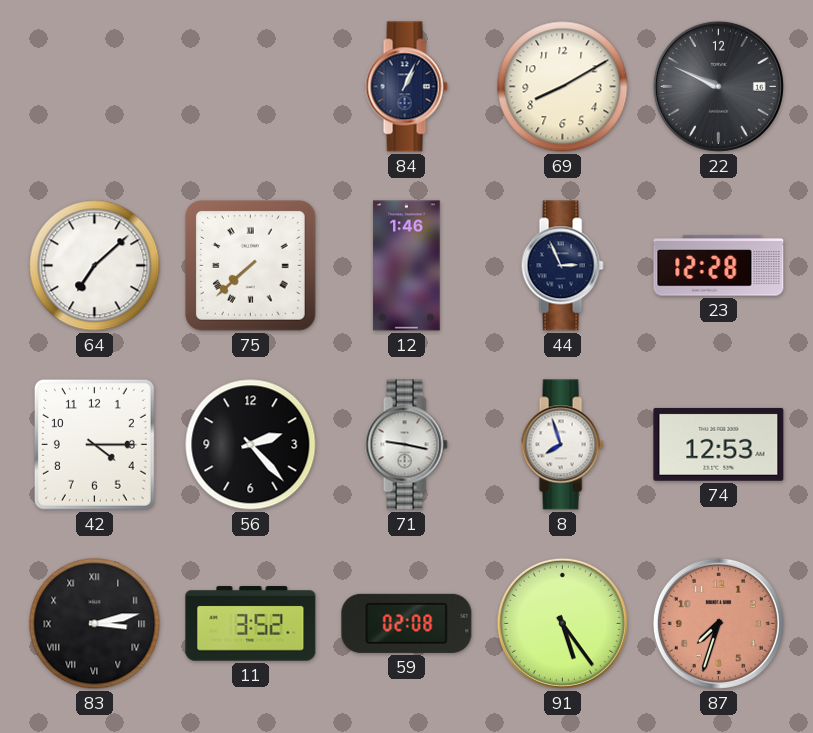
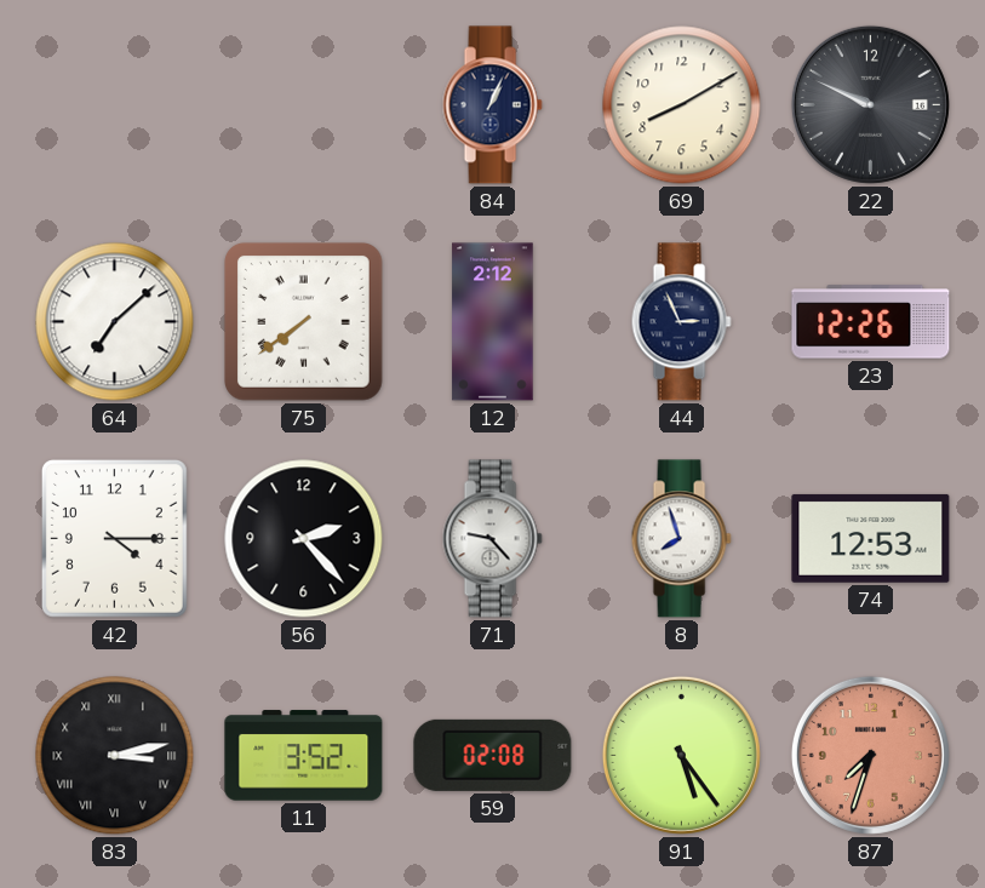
75: 7:38 -> 7:39 (304, 322)
12: 1:46 -> 2:12 (493, 322)
23: 12:28 -> 12:26 (871, 322)
71: 9:17 -> 9:23 (492, 539)
